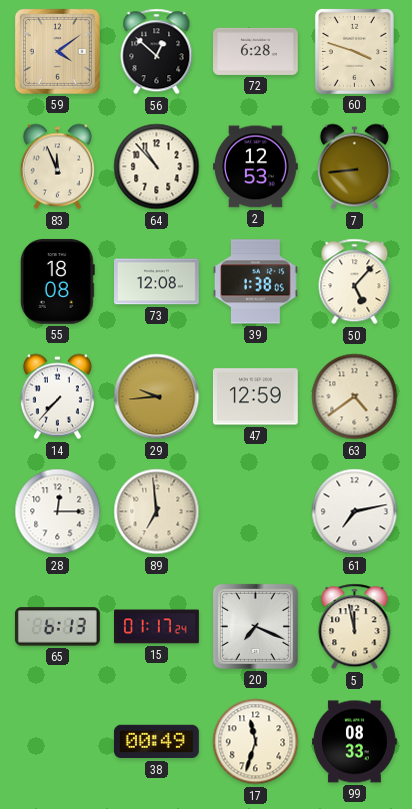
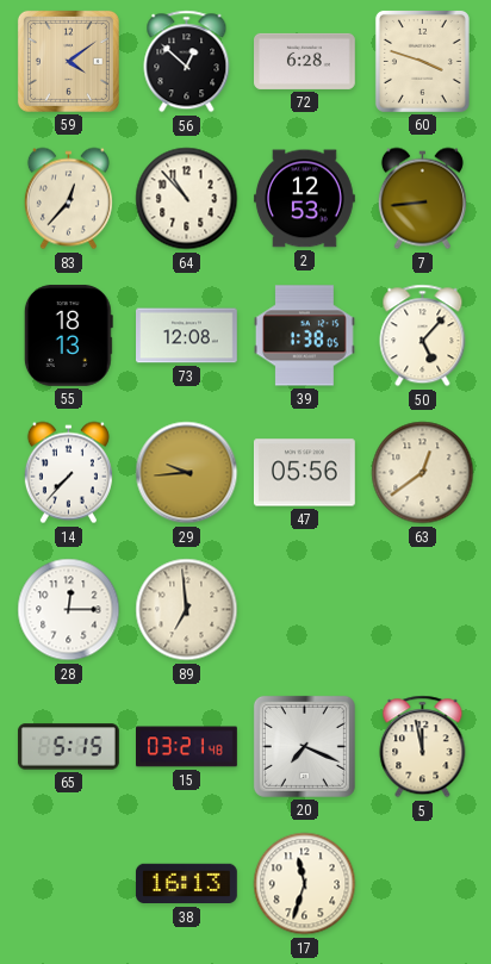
83: 11:56 -> 12:37 (68, 199)
55: 18:08 -> 18:13 (68, 335)
47: 12:59 -> 05:56 (304, 473)
63: 4:39 -> 12:39 (423, 473)
61: 7:13 -> none (355, 512)
65: 6:13 -> 5:15 (68, 747)
15: 01:17 -> 03:21 (187, 747)
38: 00:49 -> 16:13 (187, 884)
99: 08:33 -> none (355, 742)
